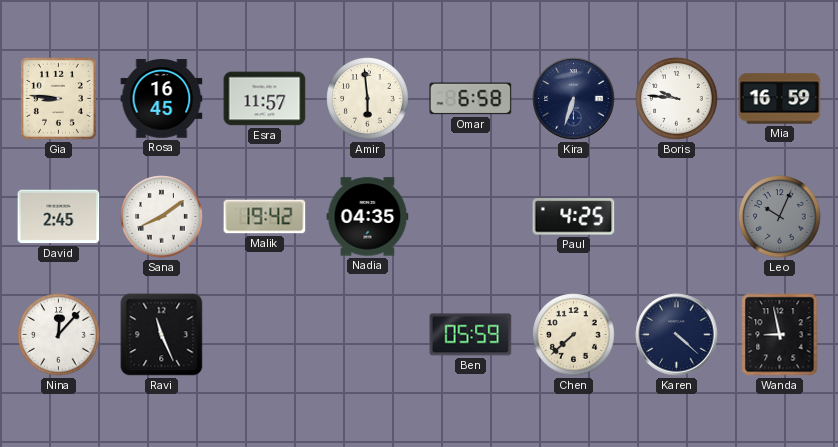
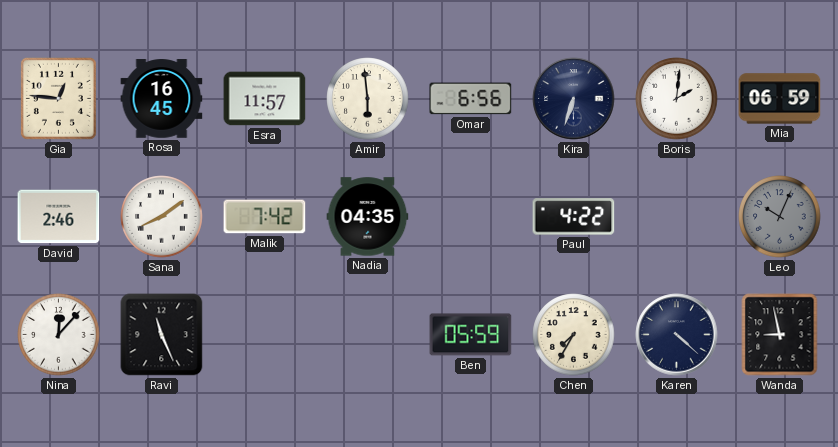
Gia: 8:46 -> 12:46 (58, 98)
Omar: 6:58 -> 6:56 (471, 99)
Boris: 9:46 -> 2:01 (677, 99)
Mia: 16:59 -> 06:59 (780, 99)
David: 2:45 -> 2:46 (59, 217)
Malik: 19:42 -> 7:42 (265, 217)
Paul: 4:25 -> 4:22 (574, 217)
Chen: 7:38 -> 7:35 (574, 335)
